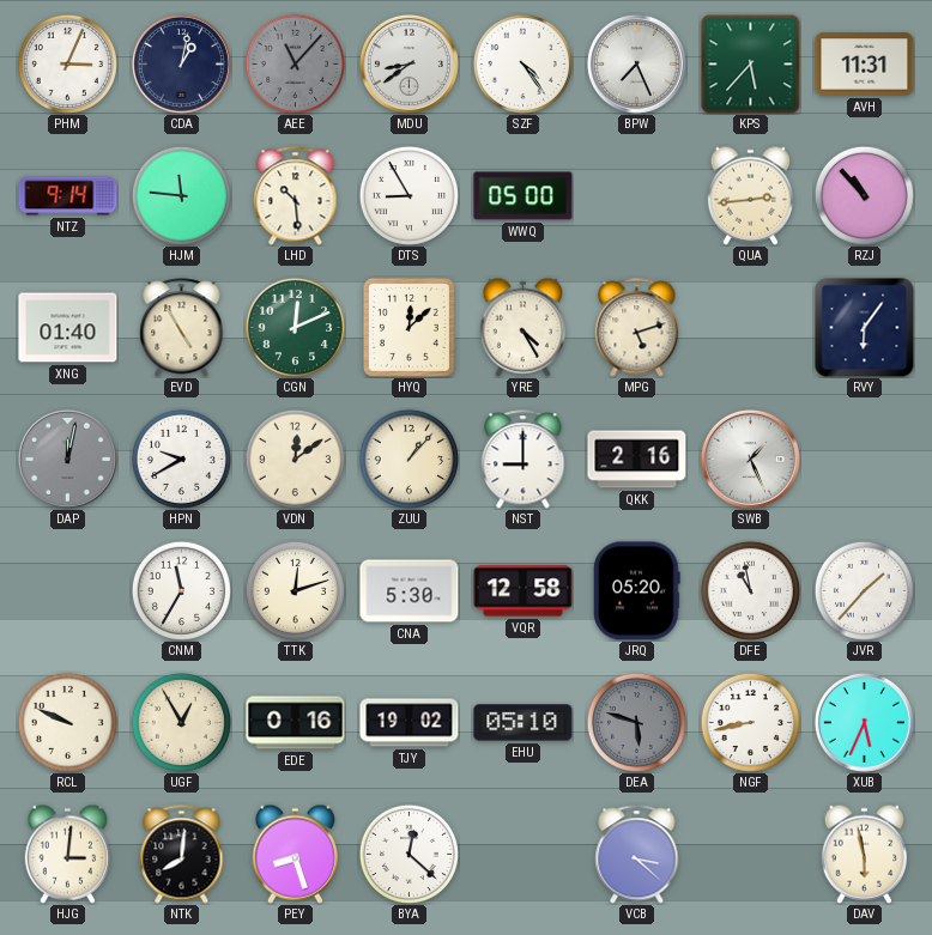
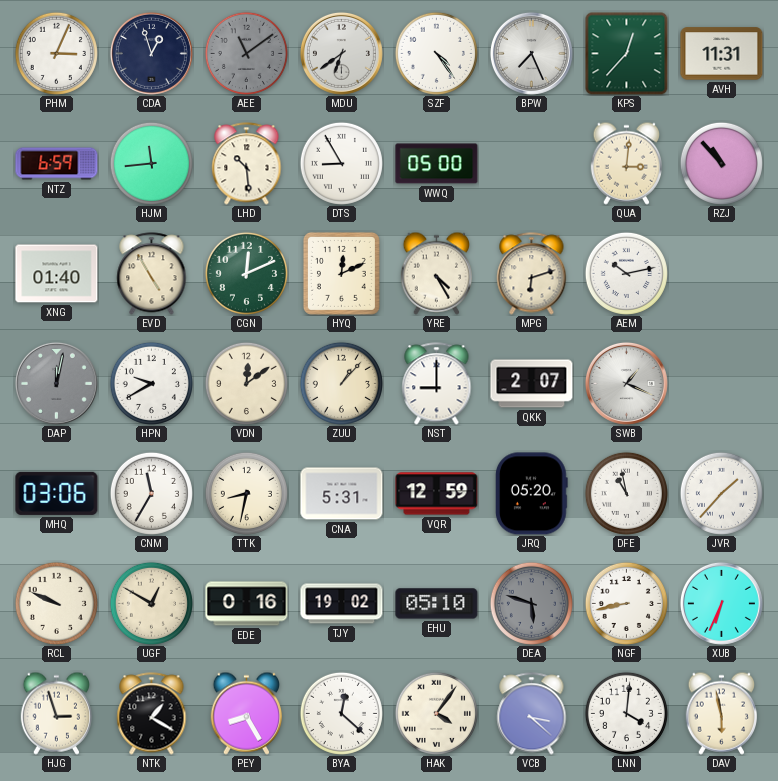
CDA: 1:02 -> 12:57 (151, 53)
AEE: 11:07 -> 11:09 (246, 53)
MDU: 8:39 -> 6:39 (341, 53)
KPS: 5:37 -> 12:37 (626, 53)
NTZ: 9:14 -> 6:59 (57, 164)
HJM: 11:46 -> 11:44 (151, 163)
QUA: 2:44 -> 3:01 (626, 163)
HYQ: 12:08 -> 12:11 (341, 273)
MPG: 5:12 -> 6:12 (532, 274)
AEM: none -> 10:13 (626, 273)
RVY: 6:06 -> none (865, 328)
QKK: 2:16 -> 2:07 (532, 384)
SWB: 1:26 -> 1:19 (626, 383)
MHQ: none -> 03:06 (57, 493)
TTK: 12:12 -> 8:32 (246, 493)
CNA: 5:30 -> 5:31 (342, 494)
VQR: 12:58 -> 12:59 (437, 494)
UGF: 12:55 -> 12:50 (151, 603)
XUB: 5:34 -> 6:34 (721, 603)
HJG: 3:01 -> 2:57 (56, 713)
NTK: 8:01 -> 1:20 (152, 714)
PEY: 8:27 -> 8:25 (246, 713)
HAK: none -> 4:06 (436, 713)
LNN: none -> 4:01 (626, 713)
